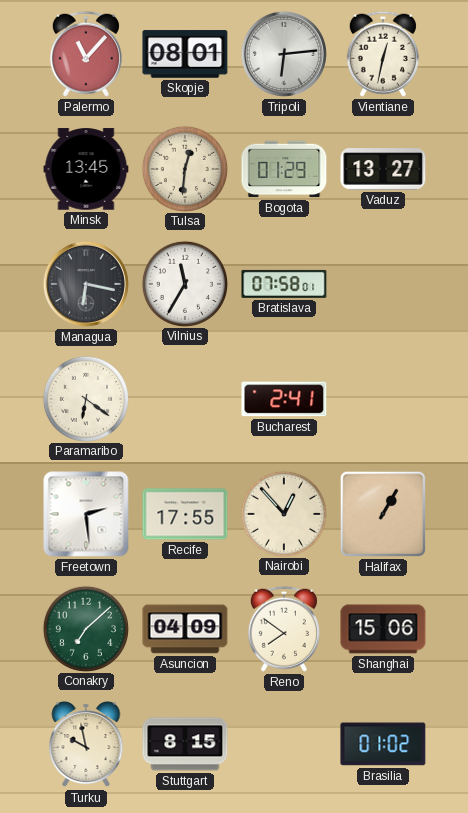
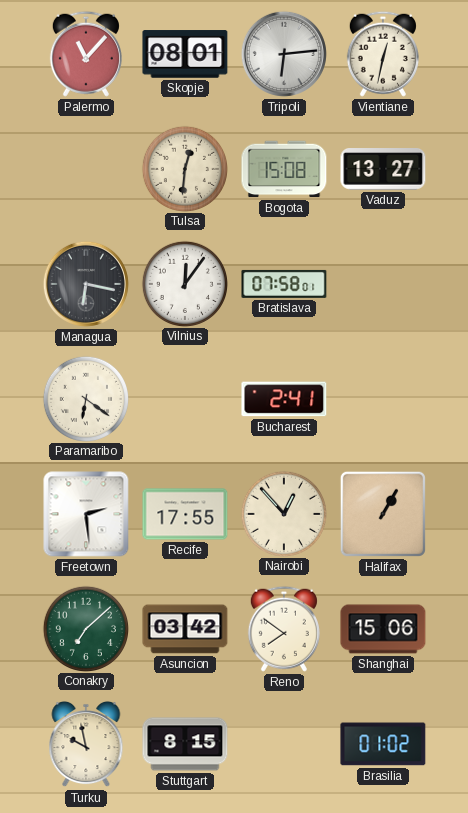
Minsk: 13:45 -> none (86, 169)
Bogota: 01:29 -> 15:08 (284, 169)
Vilnius: 11:35 -> 12:06 (184, 283)
Asuncion: 04:09 -> 03:42 (185, 629)
